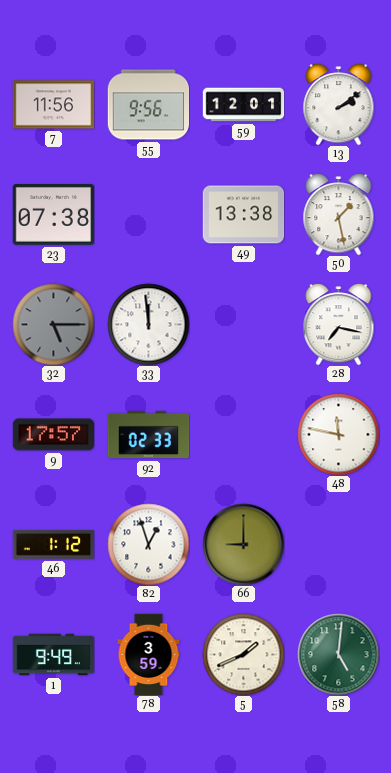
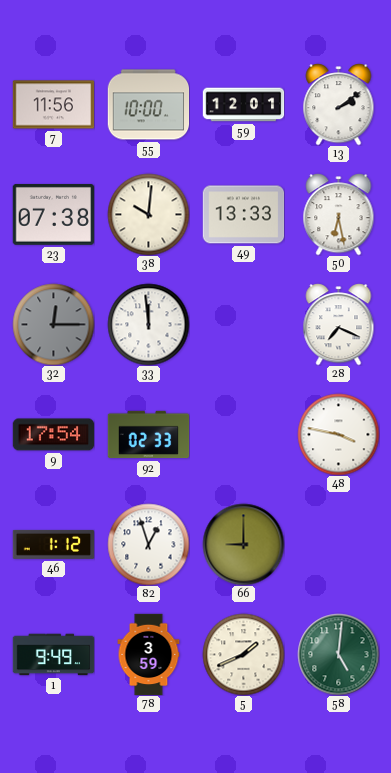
55: 9:56 -> 10:00 (148, 105)
38: none -> 10:01 (148, 214)
49: 13:38 -> 13:33 (243, 215)
50: 1:28 -> 6:28 (339, 214)
32: 5:15 -> 12:15 (53, 324)
28: 7:17 -> 7:19 (339, 324)
9: 17:57 -> 17:54 (53, 435)
48: 11:47 -> 3:47 (338, 434)
